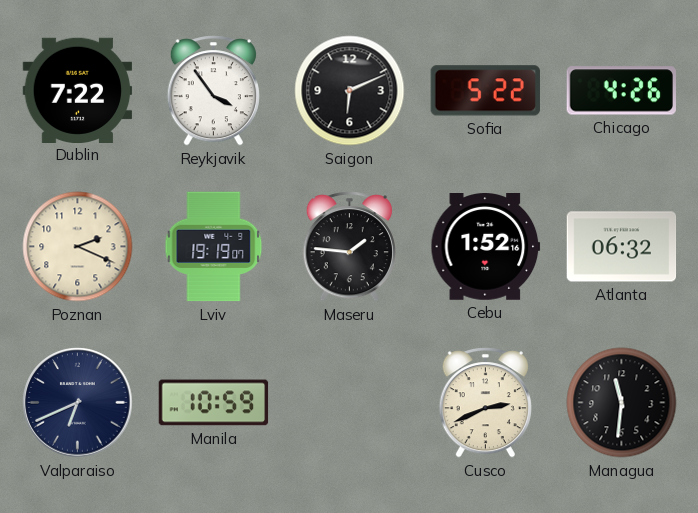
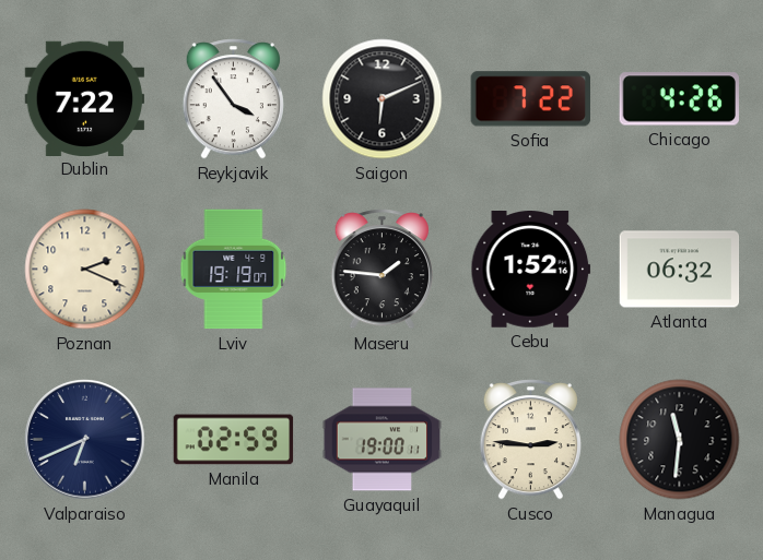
Sofia: 5:22 -> 7:22 (530, 99)
Manila: 10:59 -> 02:59 (234, 440)
Guayaquil: none -> 19:00 (383, 440)
Cusco: 2:41 -> 2:46 (530, 440)
